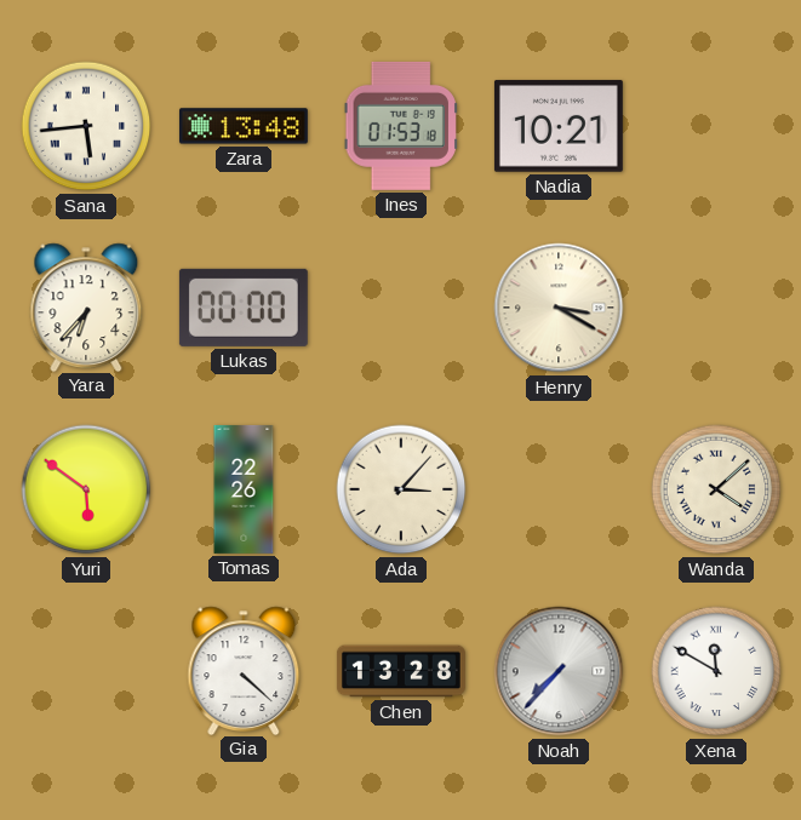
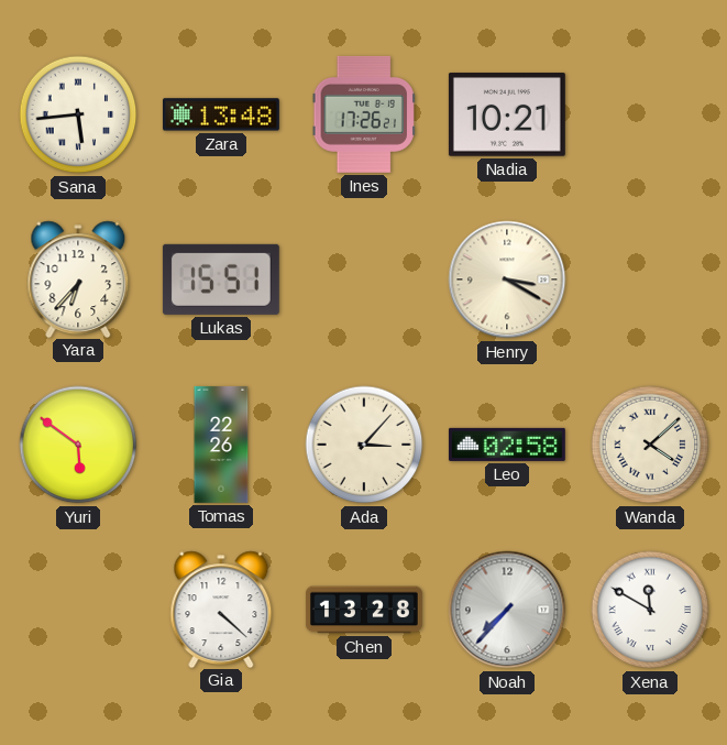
Ines: 01:53 -> 17:26 (364, 114)
Lukas: 00:00 -> 15:51 (221, 280)
Leo: none -> 02:58 (507, 445)
